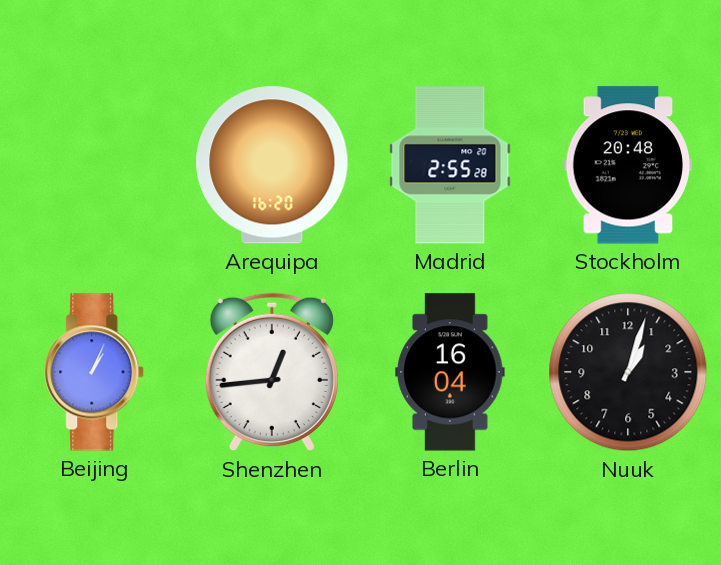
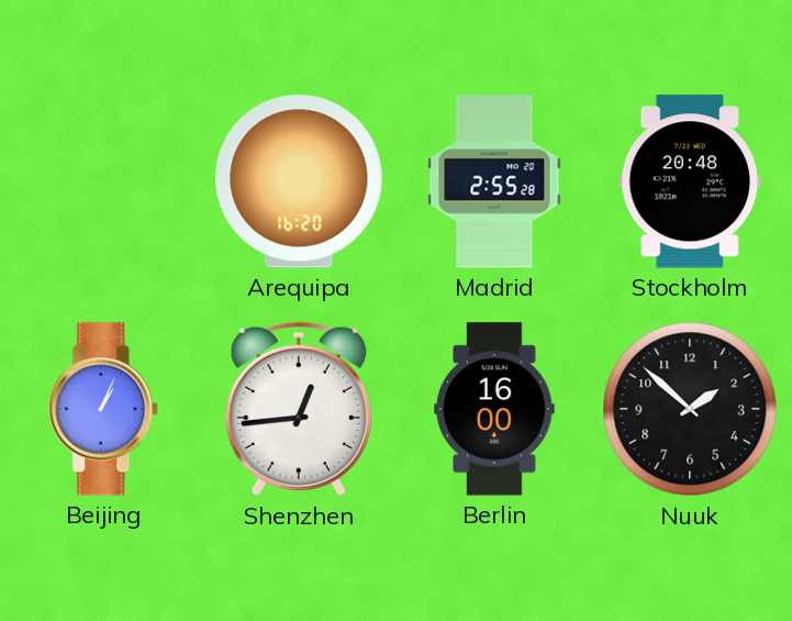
Berlin: 16:04 -> 16:00 (494, 409)
Nuuk: 1:03 -> 1:52 (690, 409)
